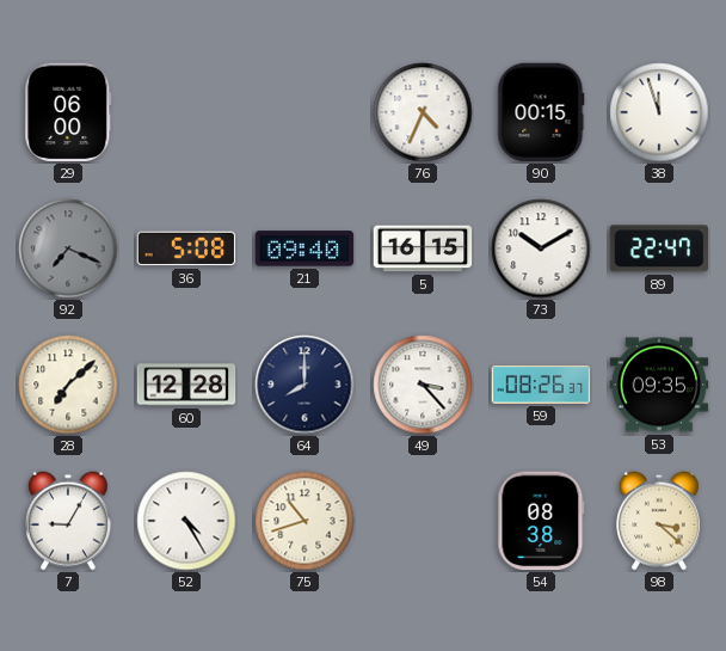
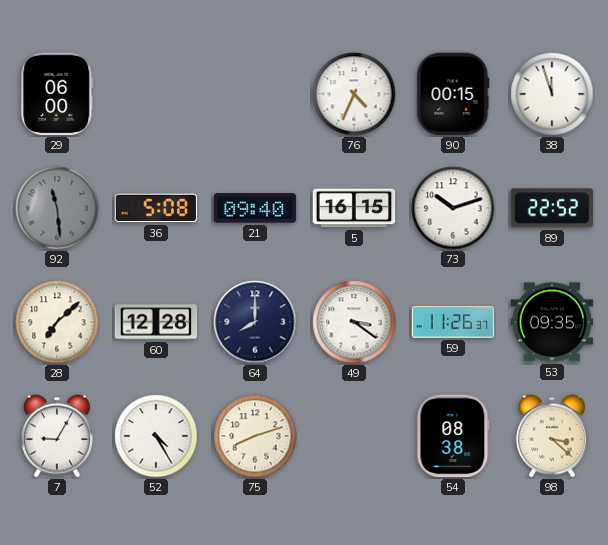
92: 7:19 -> 11:29 (57, 208)
73: 10:10 -> 10:12 (453, 208)
89: 22:47 -> 22:52 (552, 208)
49: 3:23 -> 3:21 (354, 322)
59: 08:26 -> 11:26 (453, 322)
75: 10:42 -> 8:12 (255, 436)
